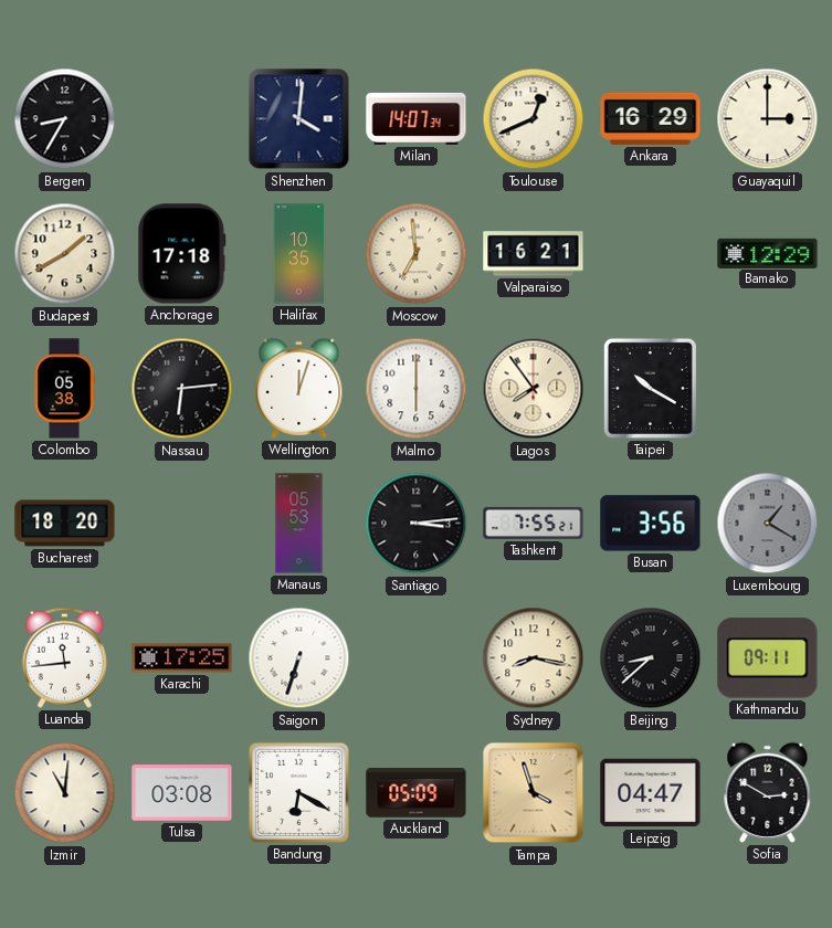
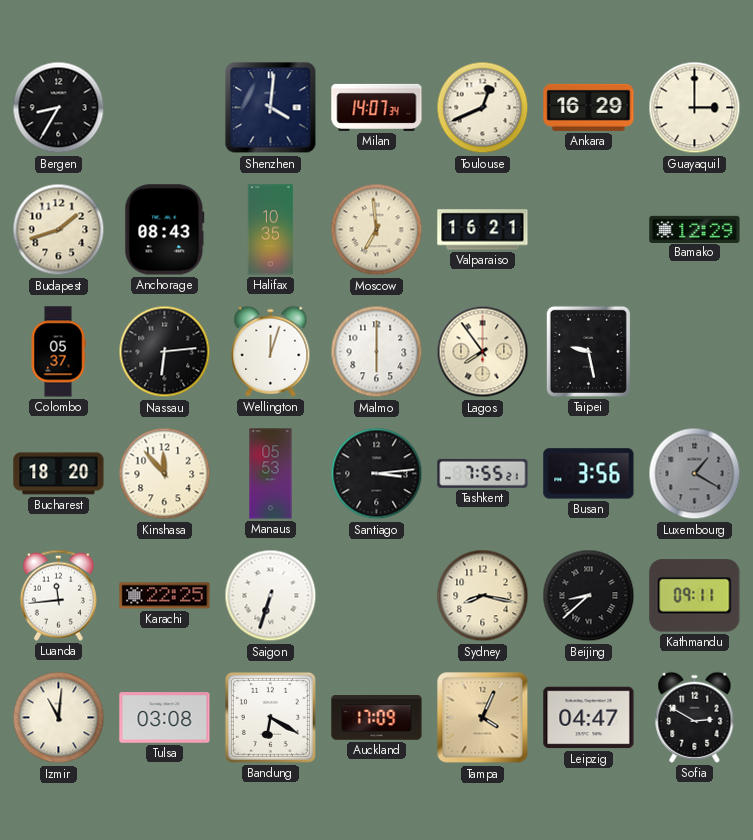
Budapest: 1:40 -> 1:42 (59, 230)
Anchorage: 17:18 -> 08:43 (165, 230)
Colombo: 05:38 -> 05:37 (58, 352)
Taipei: 10:20 -> 9:28 (588, 351)
Kinshasa: none -> 11:53 (165, 474)
Karachi: 17:25 -> 22:25 (165, 596)
Auckland: 05:09 -> 17:09 (377, 718)
Tampa: 3:57 -> 4:04 (483, 718)
